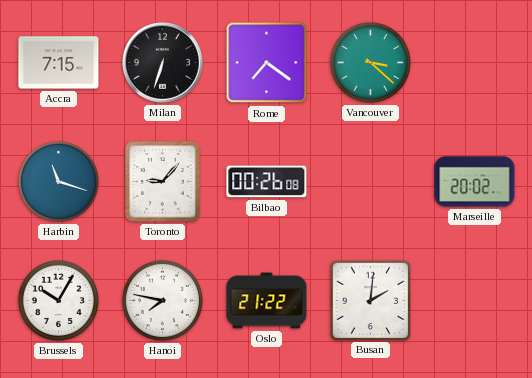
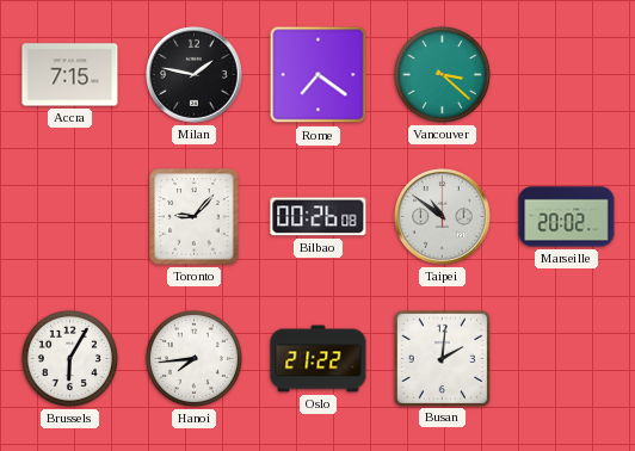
Milan: 6:33 -> 1:47 (195, 75)
Harbin: 11:18 -> none (58, 181)
Taipei: none -> 10:51 (443, 217)
Brussels: 10:05 -> 6:05 (69, 358)
Hanoi: 7:47 -> 7:44 (193, 358)
